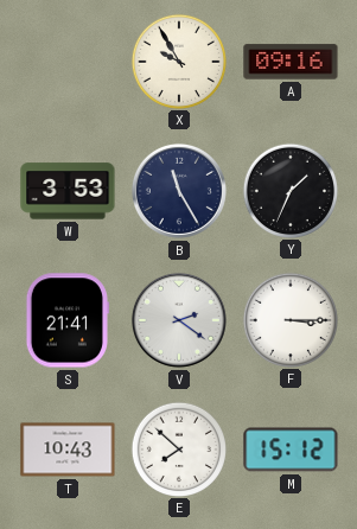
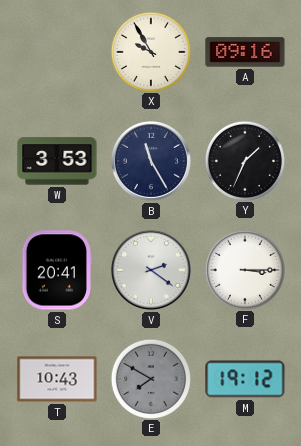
S: 21:41 -> 20:41 (57, 270)
E: 7:52 -> 7:50 (150, 378)
E dial: white -> grey (150, 378)
M: 15:12 -> 19:12 (245, 379)
